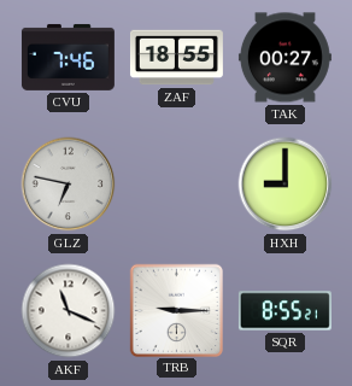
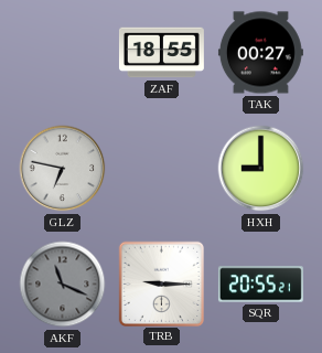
CVU: 7:46 -> none (68, 57)
AKF dial: white -> grey (63, 285)
SQR: 8:55 -> 20:55 (260, 285)
